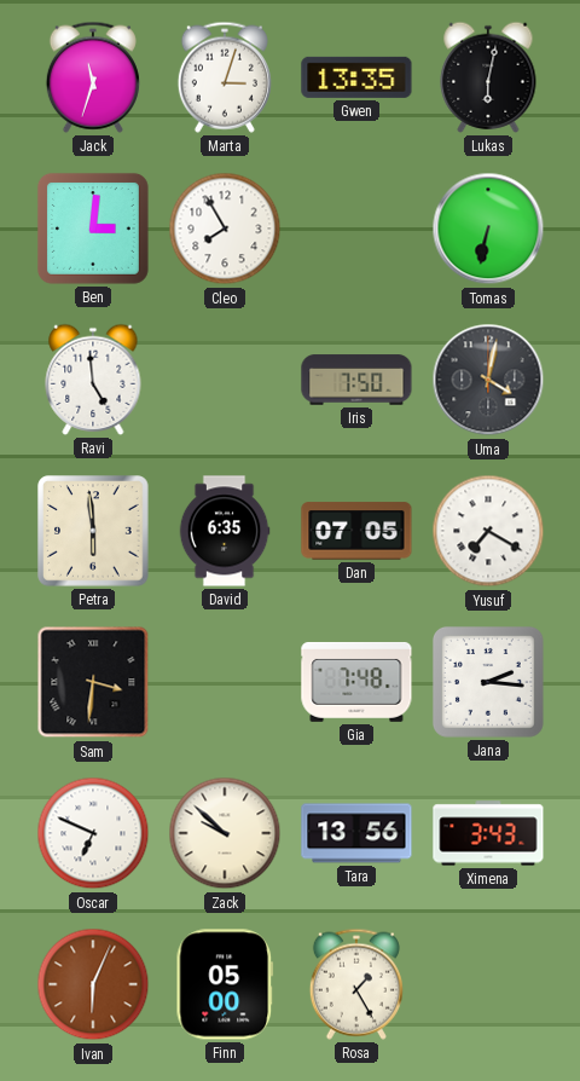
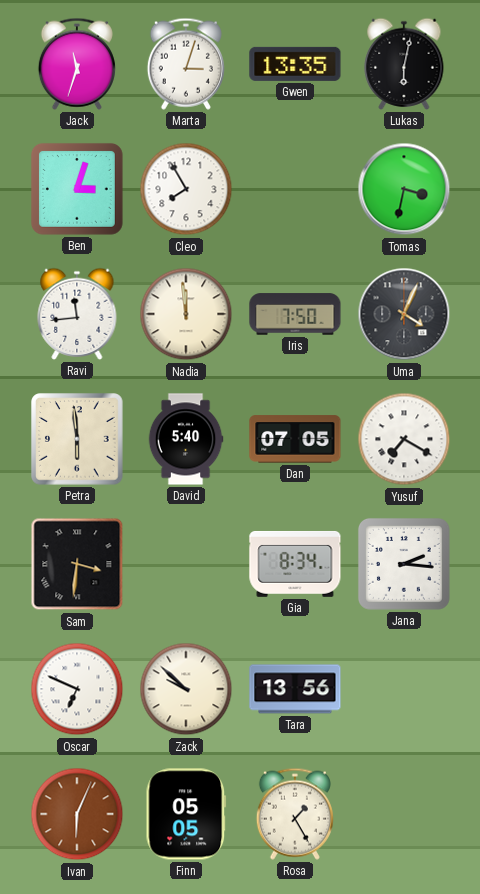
Ben: 3:01 -> 3:03 (77, 189)
Tomas: 6:32 -> 3:32 (404, 189)
Ravi: 4:59 -> 11:44 (77, 314)
Nadia: none -> 11:59 (186, 314)
Uma: 4:02 -> 4:04 (404, 314)
David: 6:35 -> 5:40 (186, 439)
Gia: 7:48 -> 8:34 (295, 564)
Ximena: 3:43 -> none (488, 833)
Finn: 05:00 -> 05:05 (186, 814)
